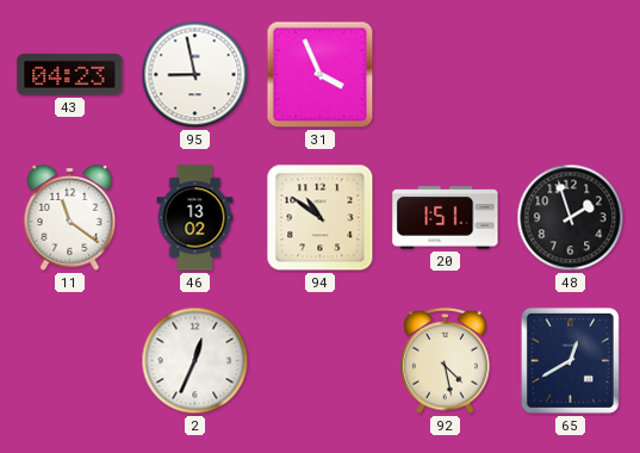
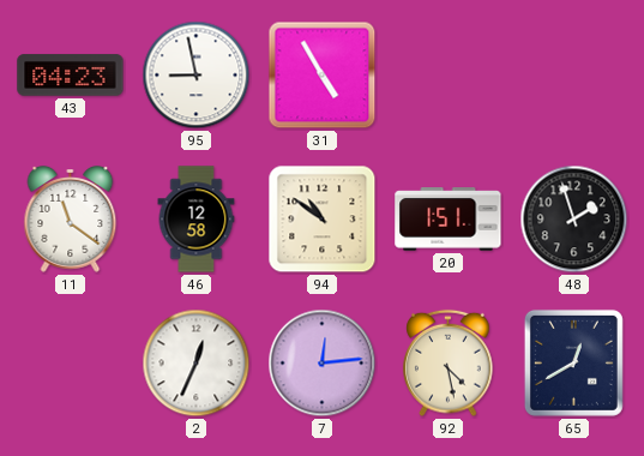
31: 3:56 -> 4:55 (323, 76)
46: 13:02 -> 12:58 (197, 220)
7: none -> 12:14 (323, 364)
